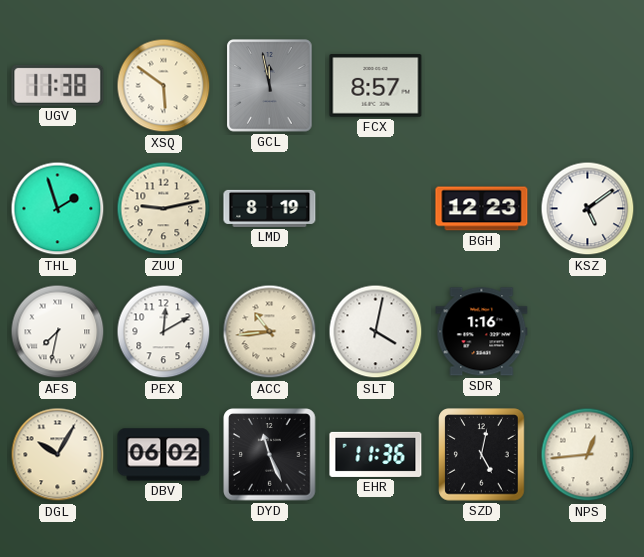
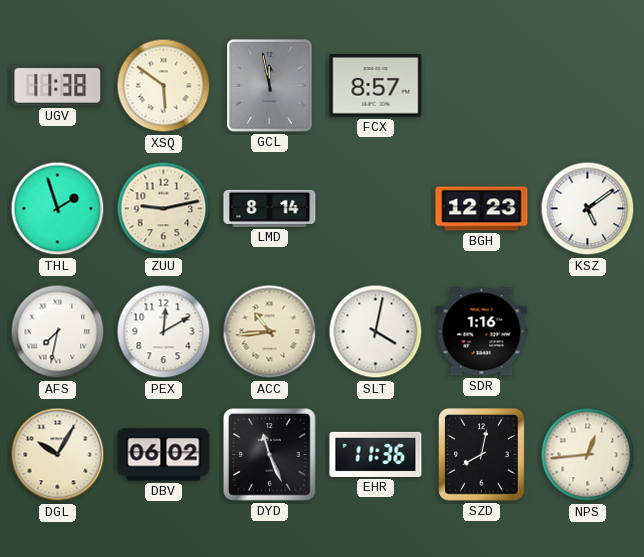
LMD: 8:19 -> 8:14 (270, 208)
SZD: 5:02 -> 8:02 (482, 455)
